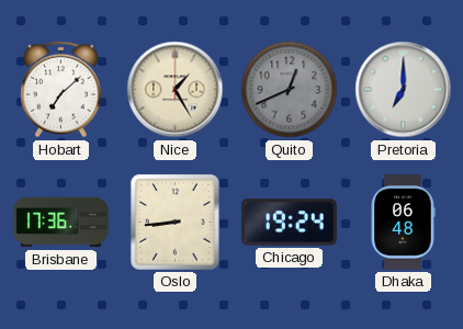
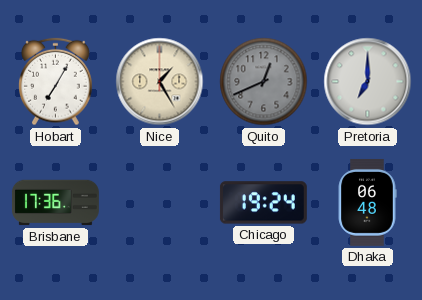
Hobart: 7:08 -> 7:05 (56, 82)
Oslo: 8:44 -> none (174, 222)
